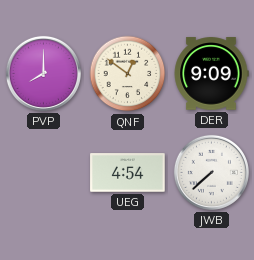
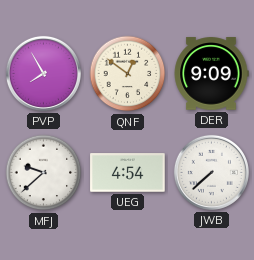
PVP: 8:00 -> 7:55 (43, 73)
MFJ: none -> 9:38 (44, 173)
